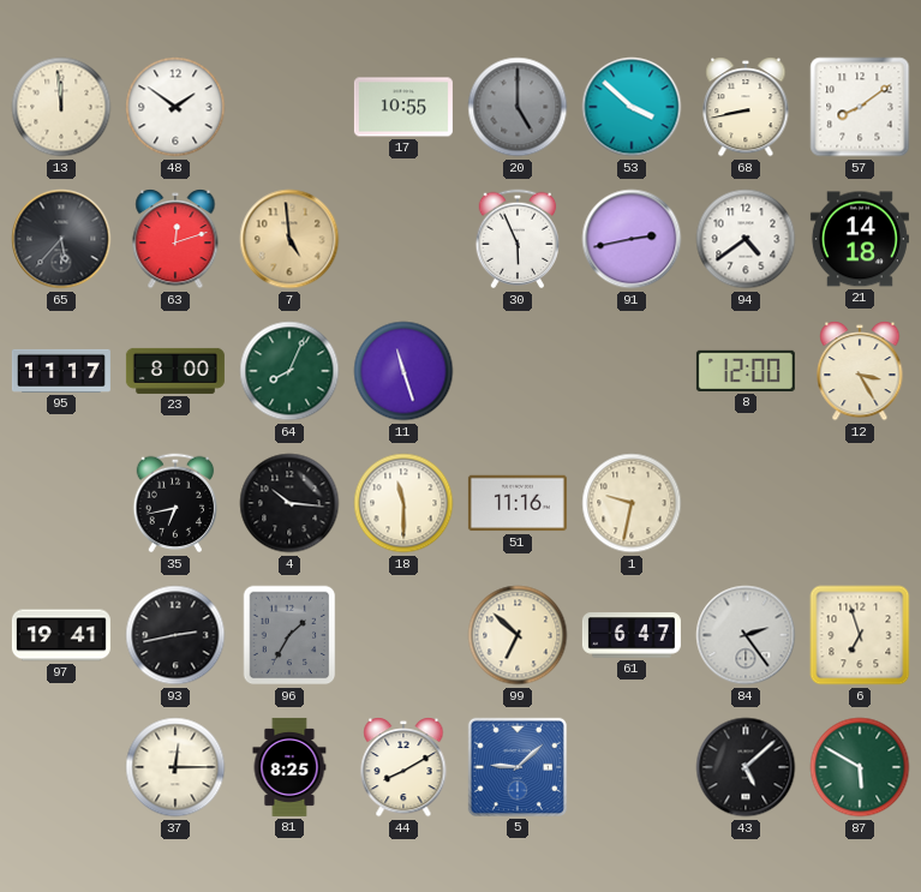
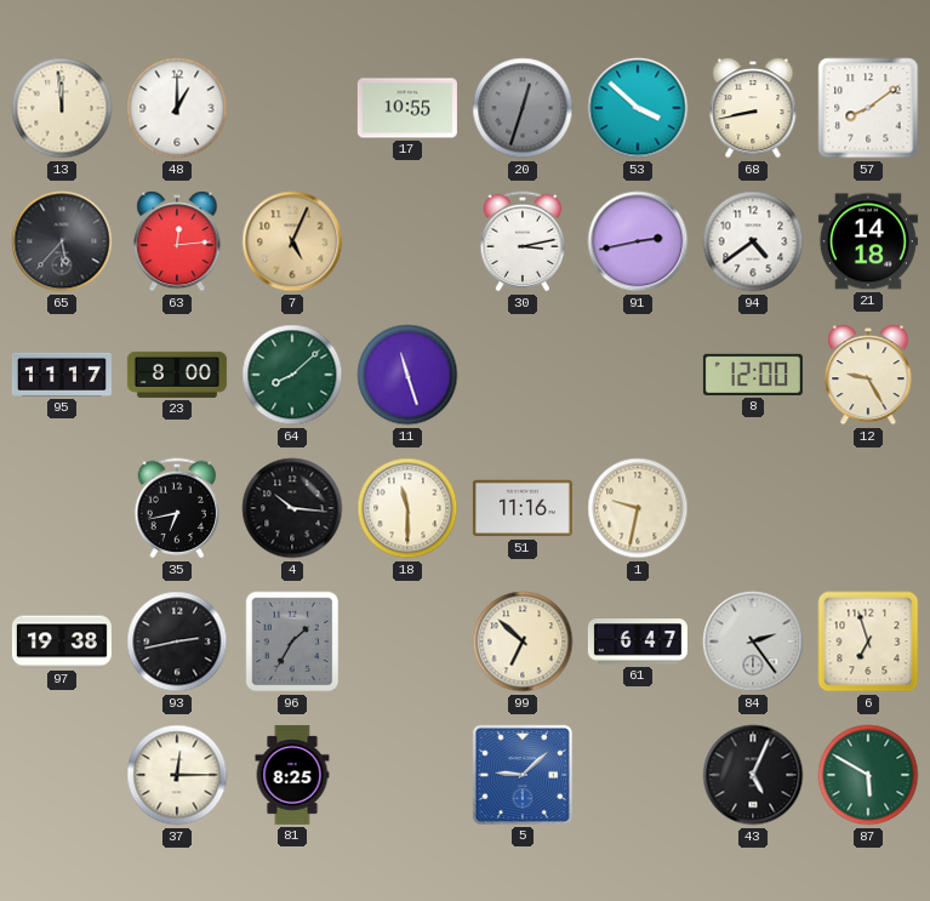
48: 1:51 -> 1:00 (177, 108)
20: 5:00 -> 12:33 (523, 108)
63: 12:12 -> 12:14 (177, 241)
7: 4:59 -> 5:04 (292, 241)
30: 5:56 -> 3:13 (523, 241)
64: 8:04 -> 8:08 (292, 375)
12: 3:25 -> 9:25 (868, 375)
97: 19:41 -> 19:38 (62, 641)
44: 8:10 -> none (403, 767)
43: 5:08 -> 5:04 (753, 775)
